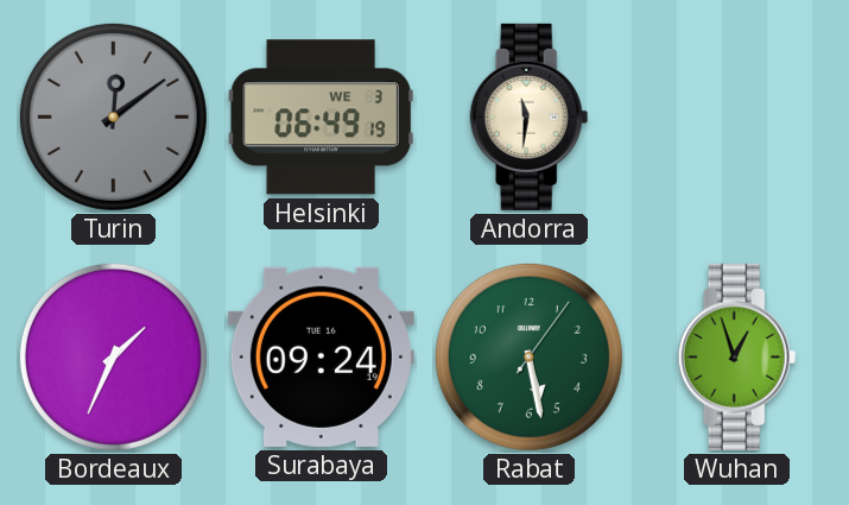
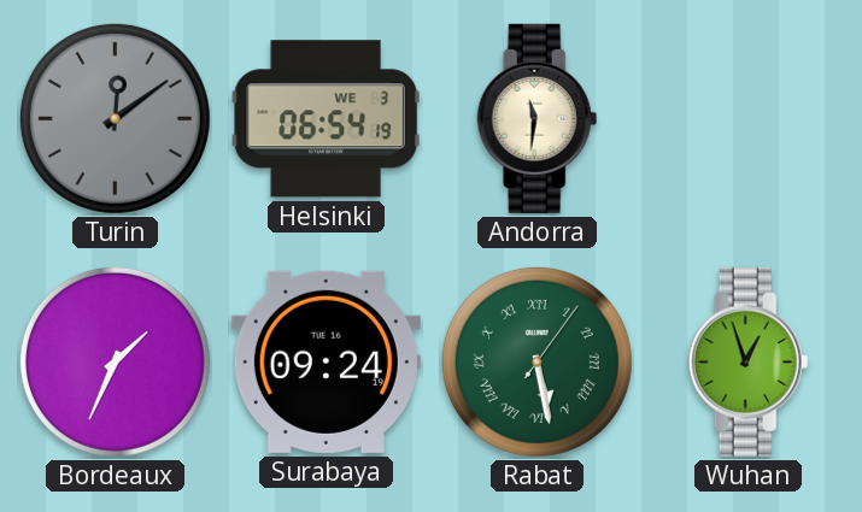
Helsinki: 06:49 -> 06:54 (326, 119)
Rabat numerals: Arabic -> Roman (536, 361)
